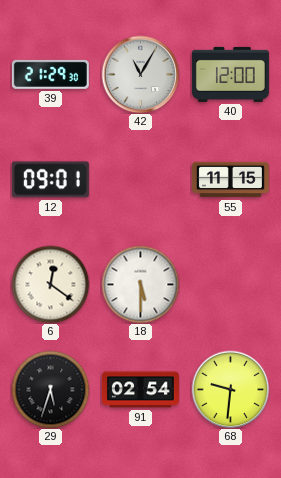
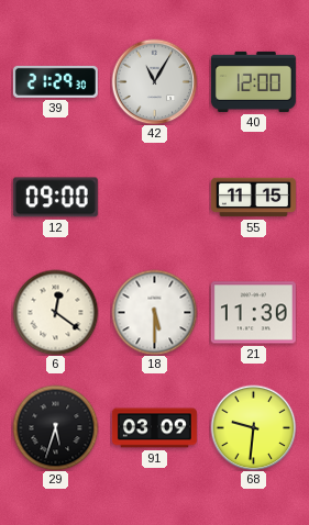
12: 09:01 -> 09:00 (55, 198)
21: none -> 11:30 (253, 313)
91: 02:54 -> 03:09 (154, 428)
